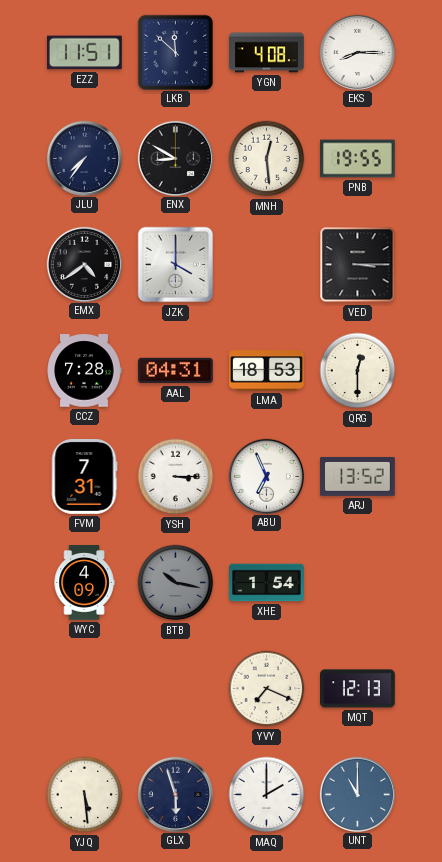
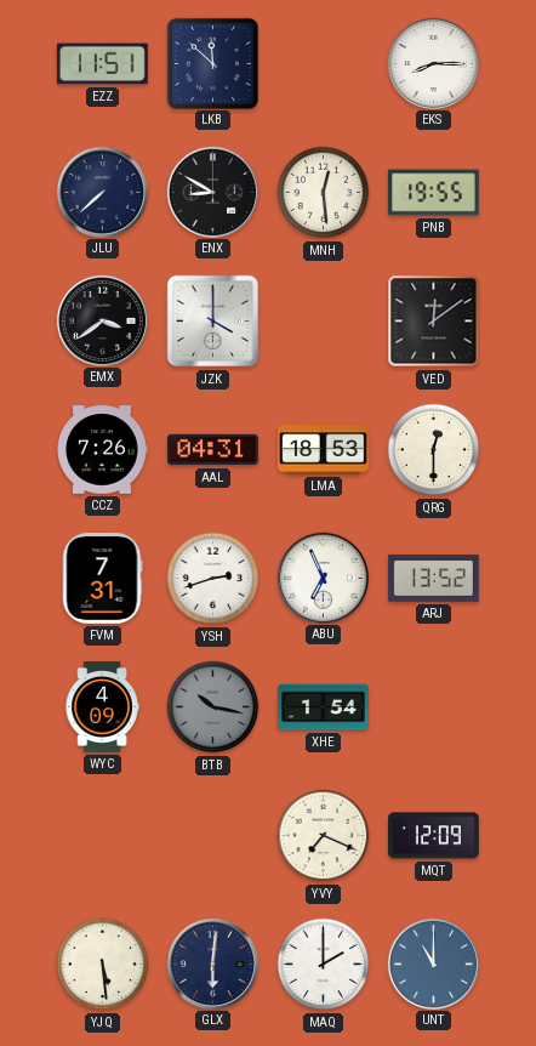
YGN: 4:08 -> none (267, 53)
JLU: 7:36 -> 7:38 (102, 192)
EMX: 4:39 -> 3:39 (102, 320)
VED: 3:15 -> 12:09 (434, 322)
CCZ: 7:28 -> 7:26 (102, 450)
YSH: 3:15 -> 2:42 (213, 579)
MQT: 12:13 -> 12:09 (434, 836)
GLX: 5:57 -> 6:01 (212, 963)
